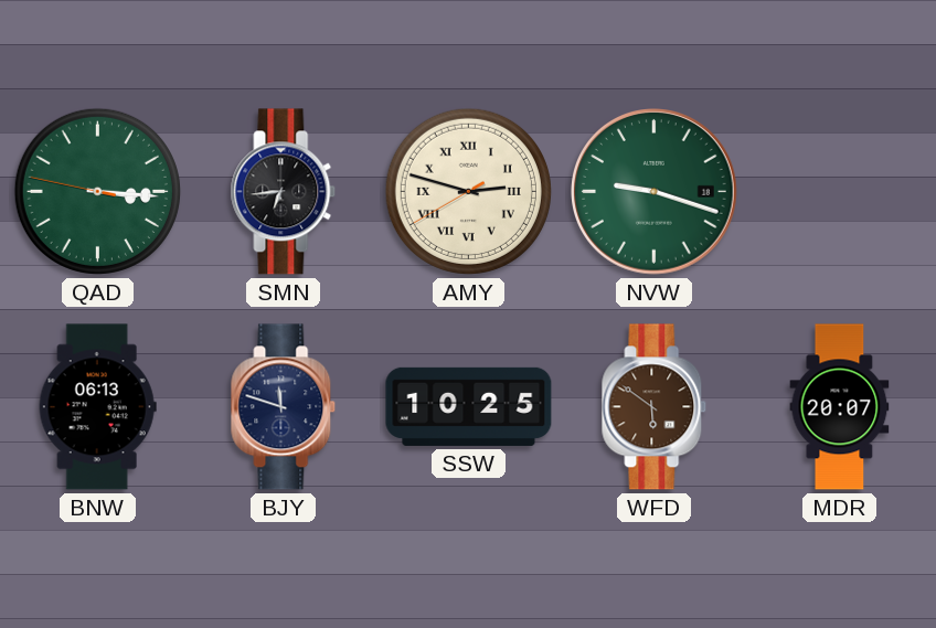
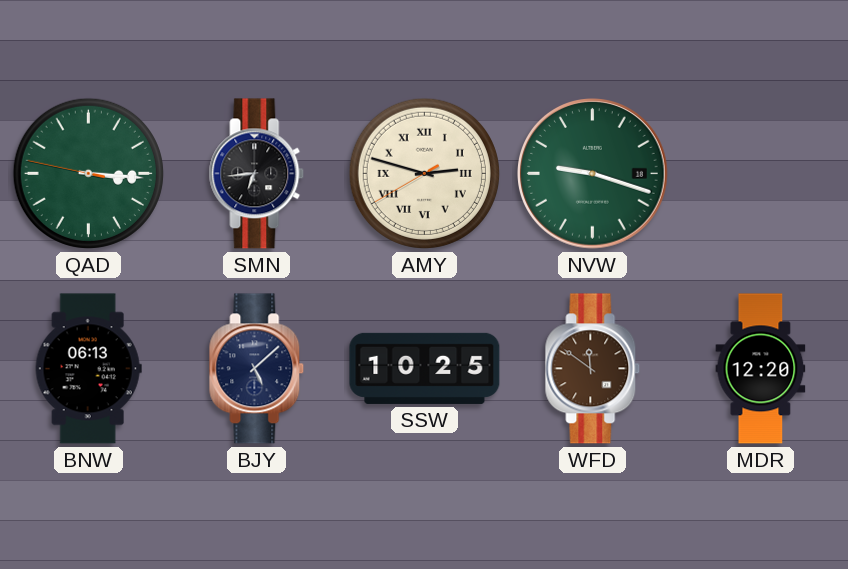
BJY: 11:48 -> 5:08 (257, 369)
WFD: 5:51 -> 11:51 (593, 369)
MDR: 20:07 -> 12:20 (761, 369)
